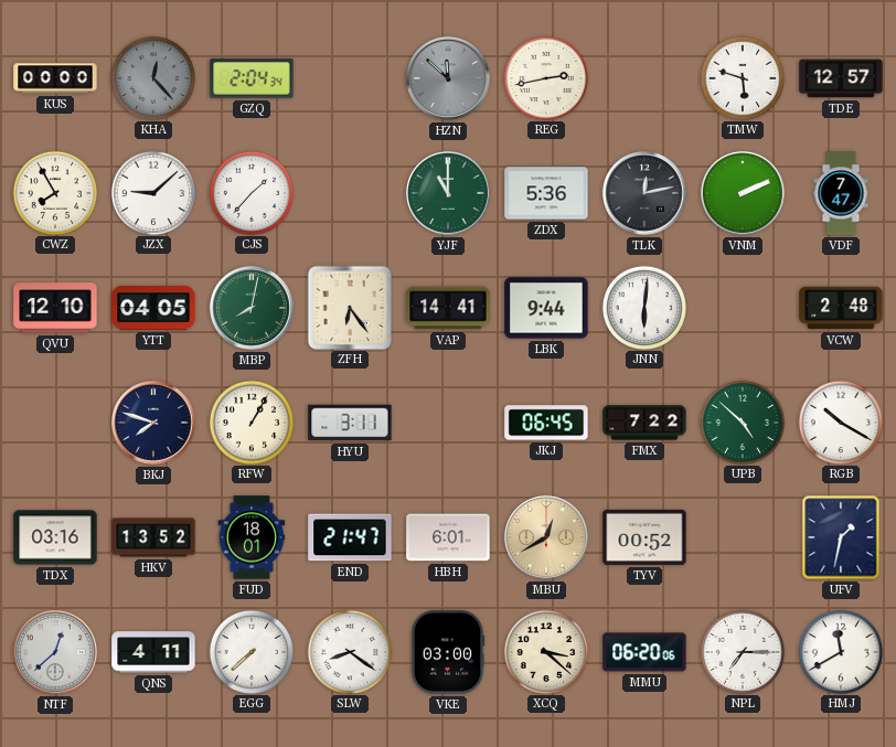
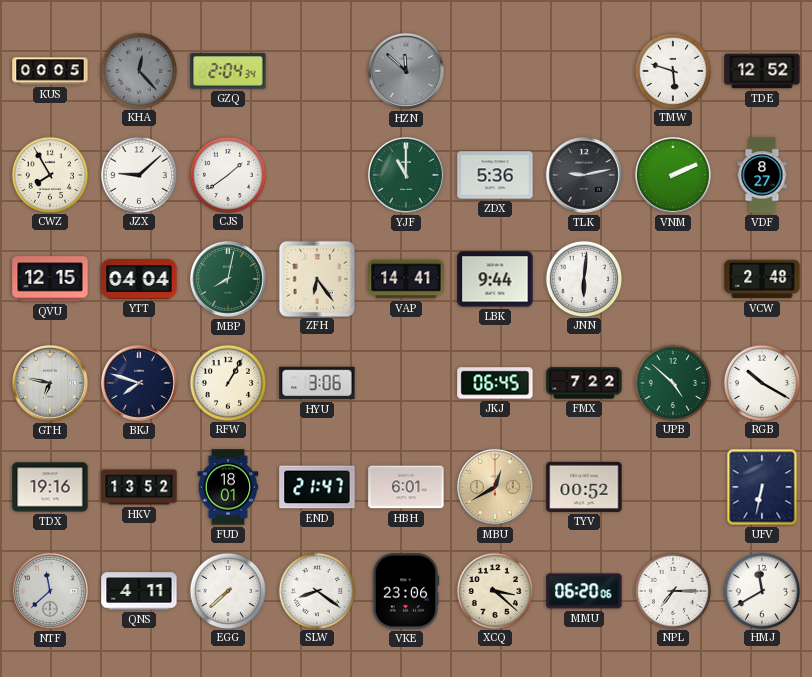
KUS: 00:00 -> 00:05 (50, 71)
REG: 2:43 -> none (545, 77)
TDE: 12:57 -> 12:52 (762, 71)
CJS: 1:37 -> 1:39 (227, 174)
TLK: 12:13 -> 9:13 (584, 175)
VDF: 7:47 -> 8:27 (762, 175)
QVU: 12:10 -> 12:15 (50, 279)
YTT: 04:05 -> 04:04 (139, 280)
GTH: none -> 6:47 (50, 383)
HYU: 3:11 -> 3:06 (317, 383)
TDX: 03:16 -> 19:16 (50, 487)
UFV: 1:32 -> 6:32 (762, 487)
NTF: 12:38 -> 11:38 (50, 591)
VKE: 03:00 -> 23:06 (406, 591)
